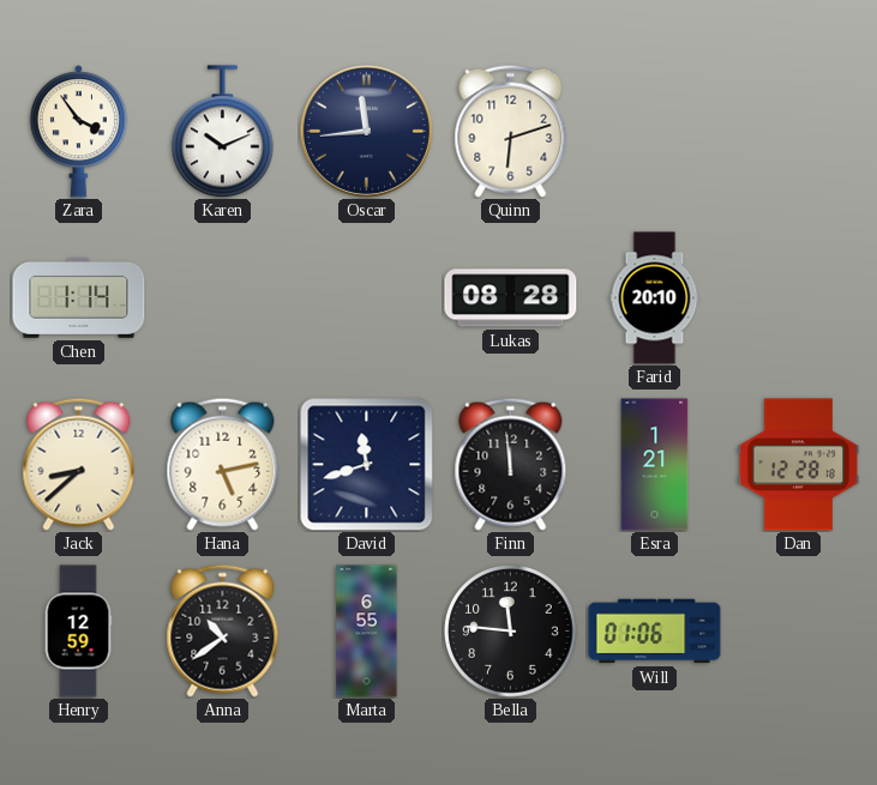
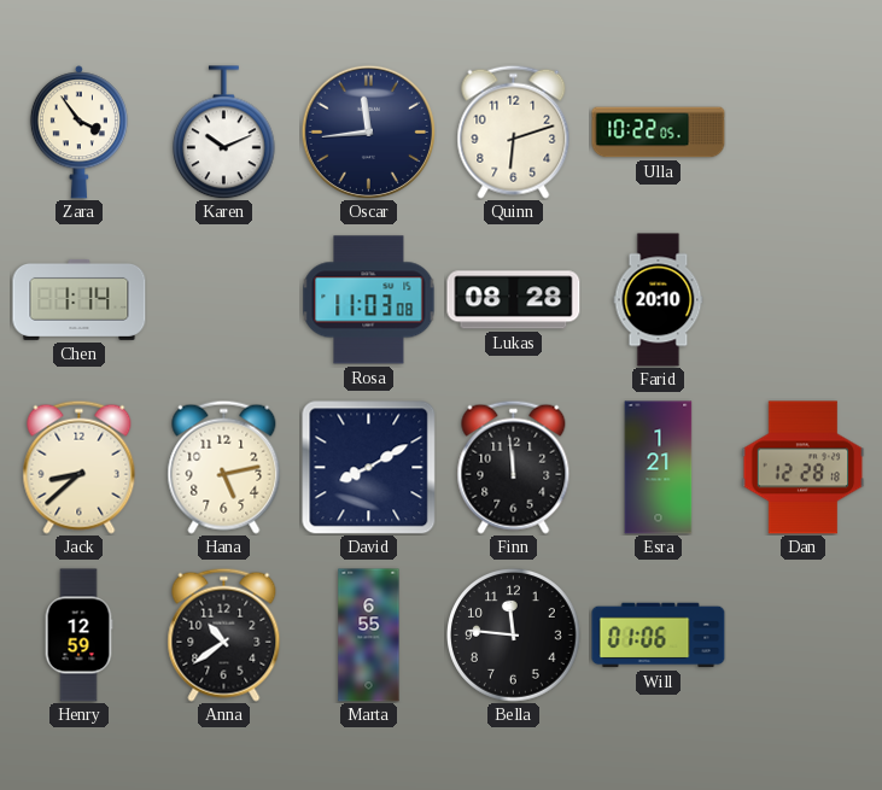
Ulla: none -> 10:22 (659, 133)
Rosa: none -> 11:03 (369, 300)
David: 11:42 -> 8:10 (368, 467)
